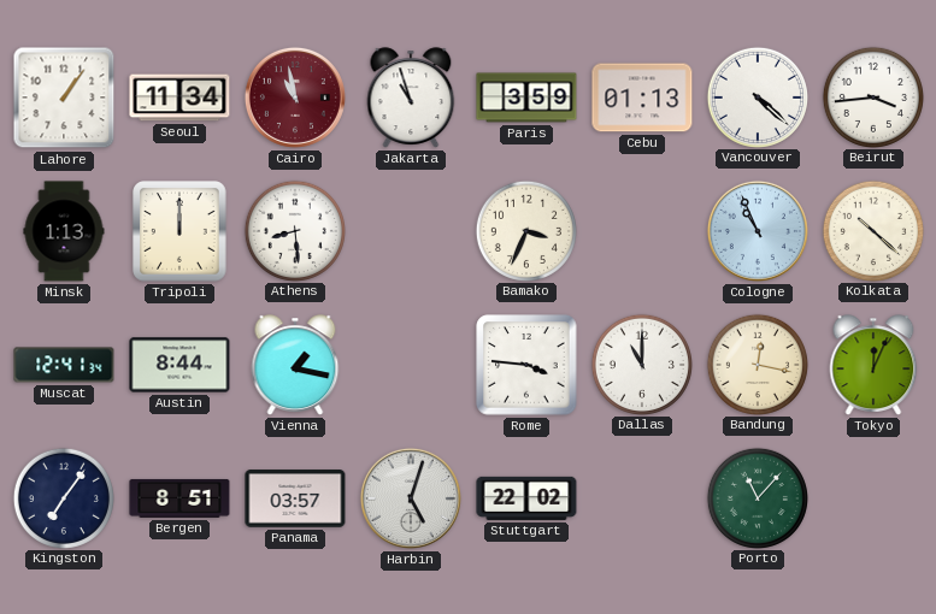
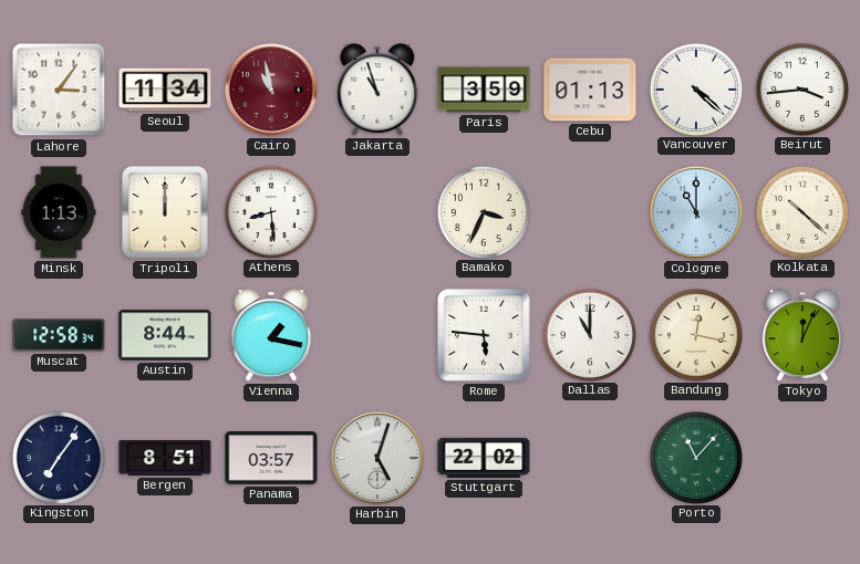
Lahore: 1:06 -> 3:06 (59, 90)
Cologne: 10:56 -> 11:00 (696, 212)
Muscat: 12:41 -> 12:58 (59, 335)
Rome: 3:46 -> 5:46 (484, 335)
